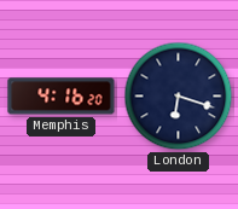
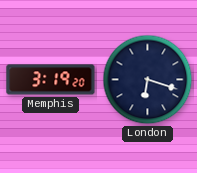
Memphis: 4:16 -> 3:19 (51, 80)
